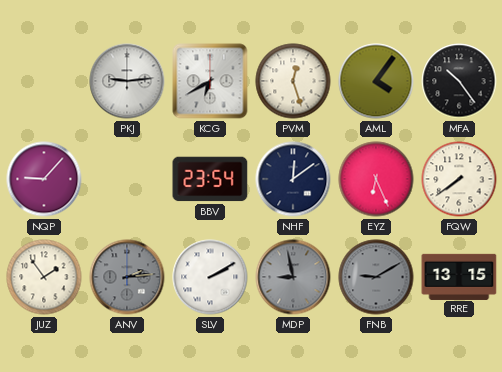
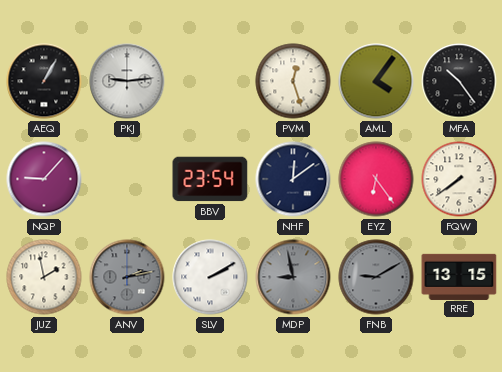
AEQ: none -> 1:05 (44, 81)
KCG: 6:40 -> none (210, 81)
EYZ: 6:26 -> 6:24 (376, 179)
JUZ: 1:54 -> 1:58 (44, 277)
ANV: 2:14 -> 2:13 (127, 277)
